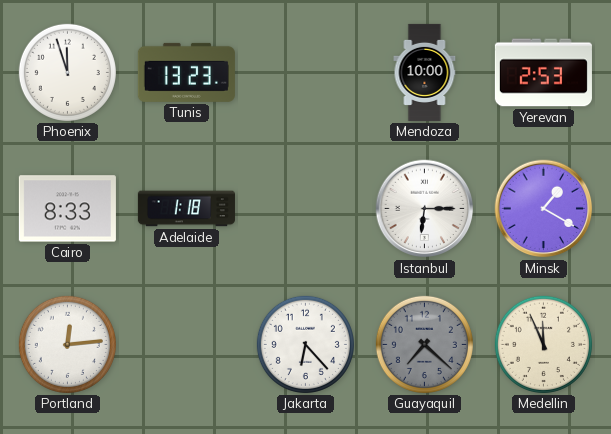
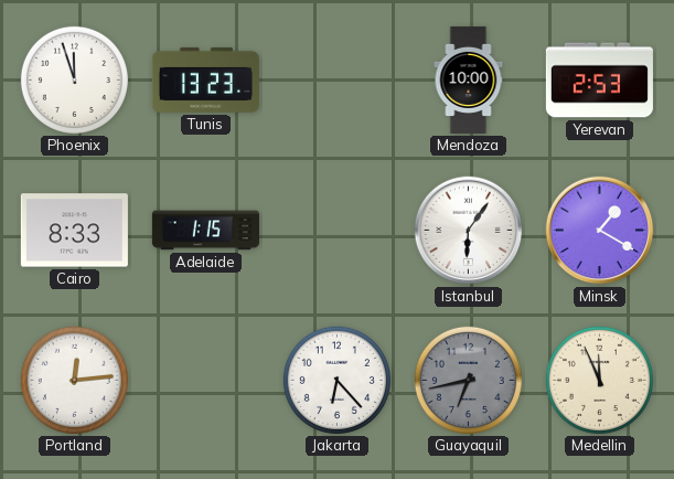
Adelaide: 1:18 -> 1:15 (205, 231)
Istanbul: 6:15 -> 6:06 (469, 231)
Guayaquil: 7:22 -> 6:43 (468, 380)
